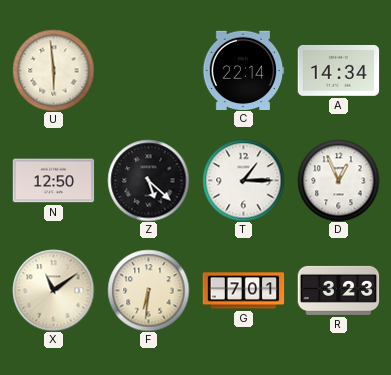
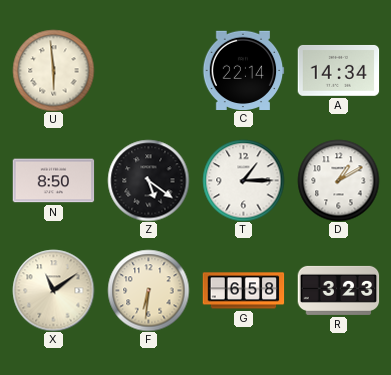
N: 12:50 -> 8:50 (53, 181)
Z: 5:22 -> 5:21 (148, 180)
D: 12:56 -> 1:10 (338, 180)
G: 7:01 -> 6:58 (243, 291)
